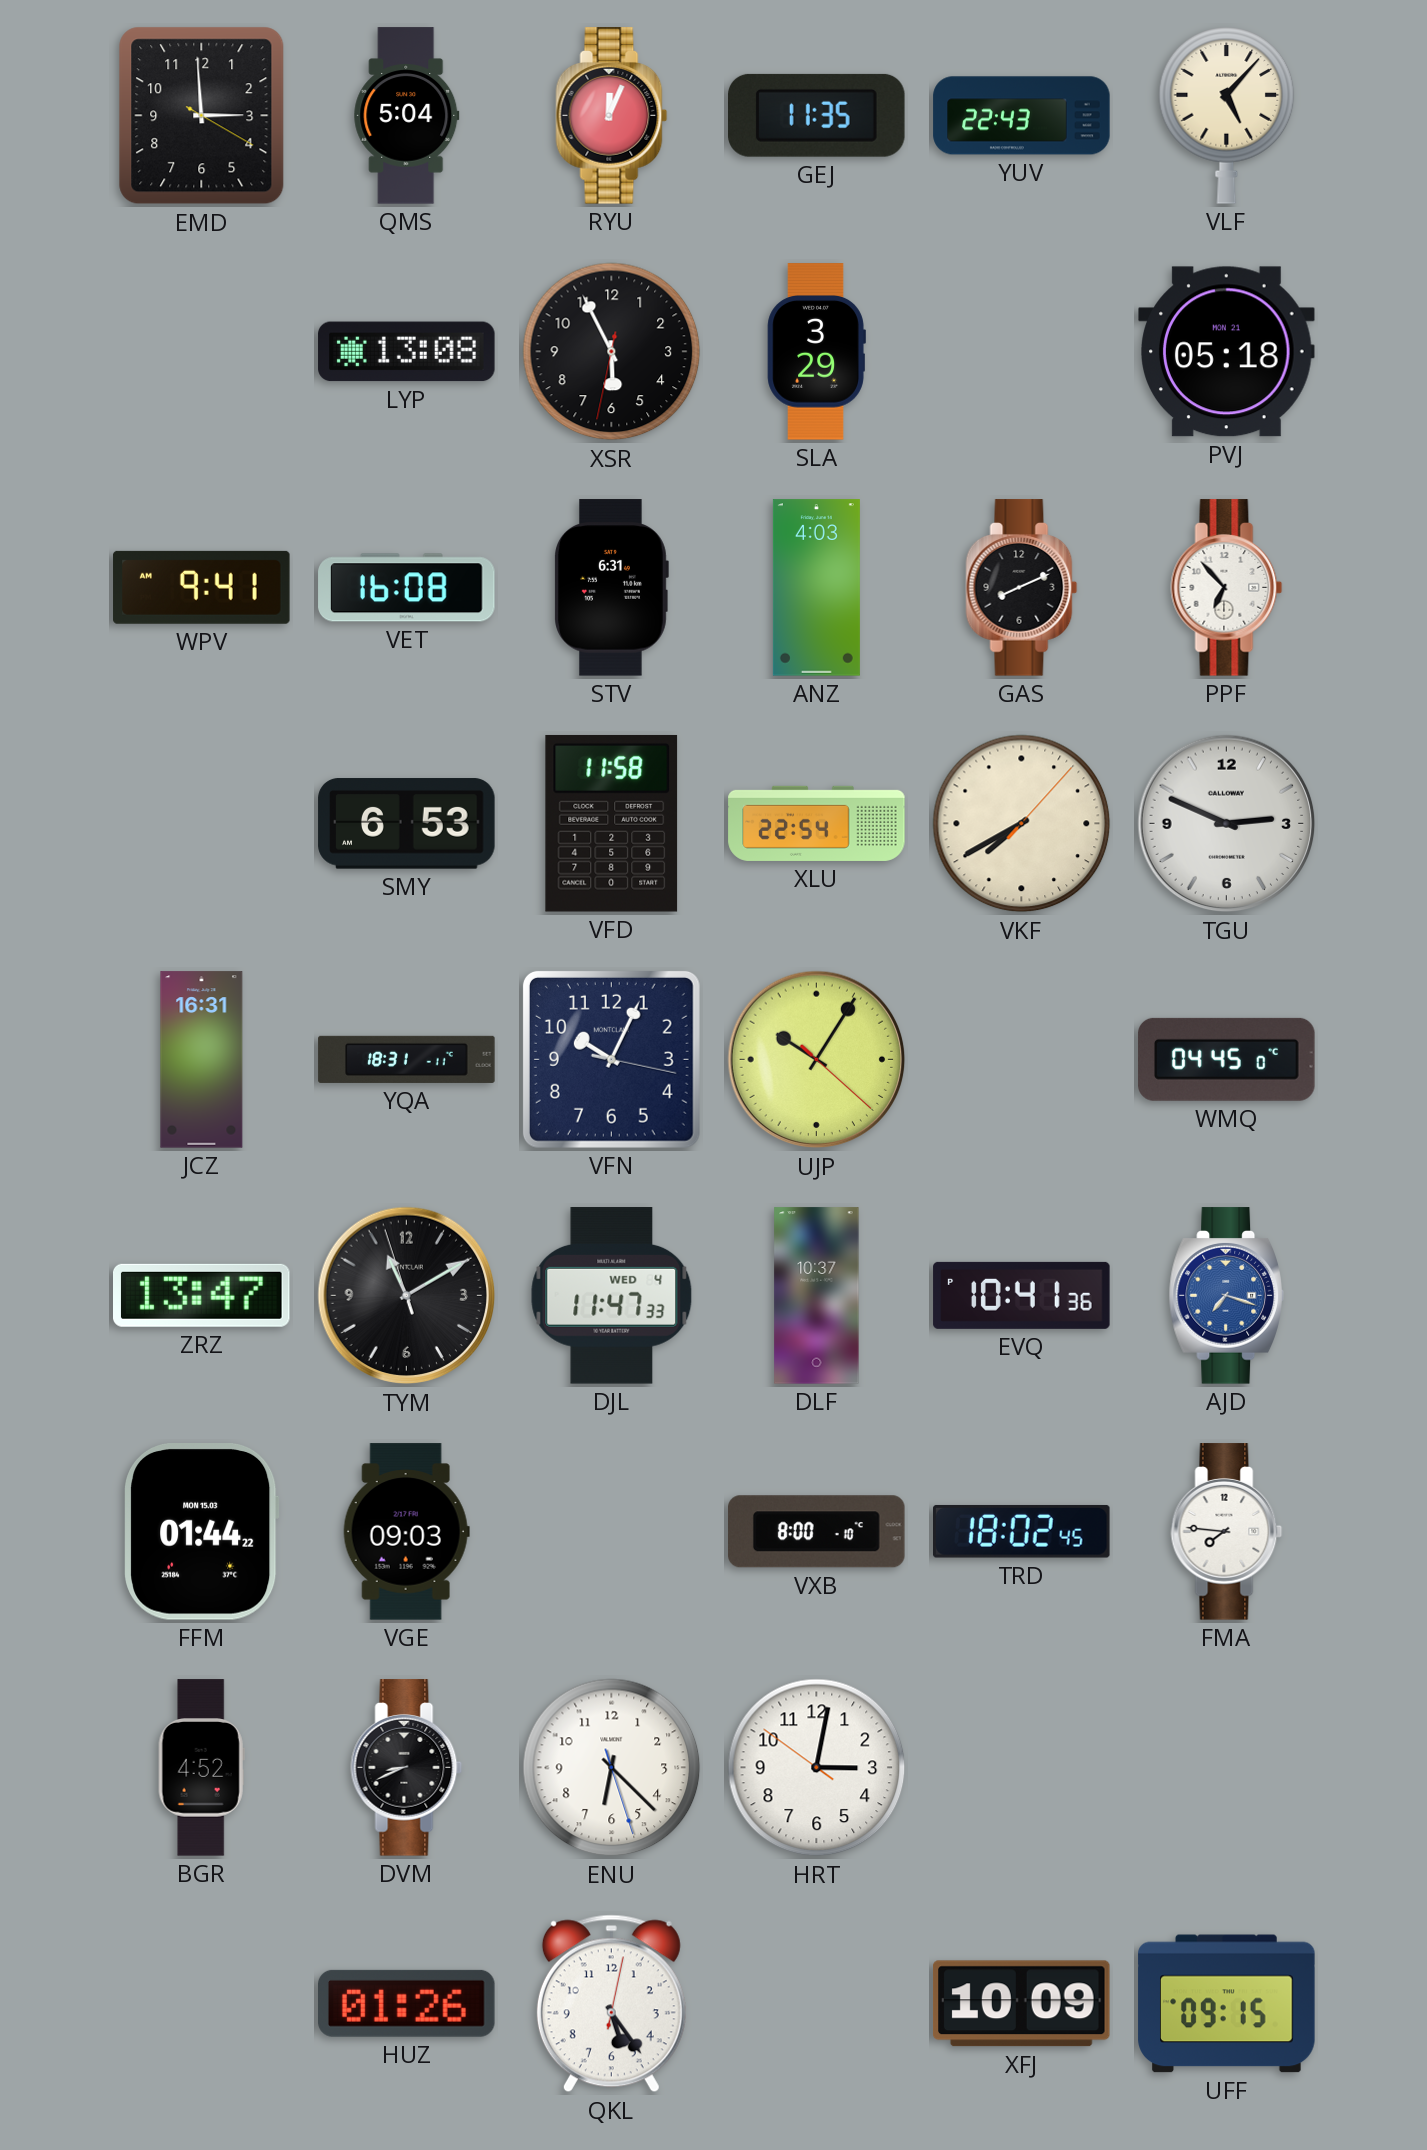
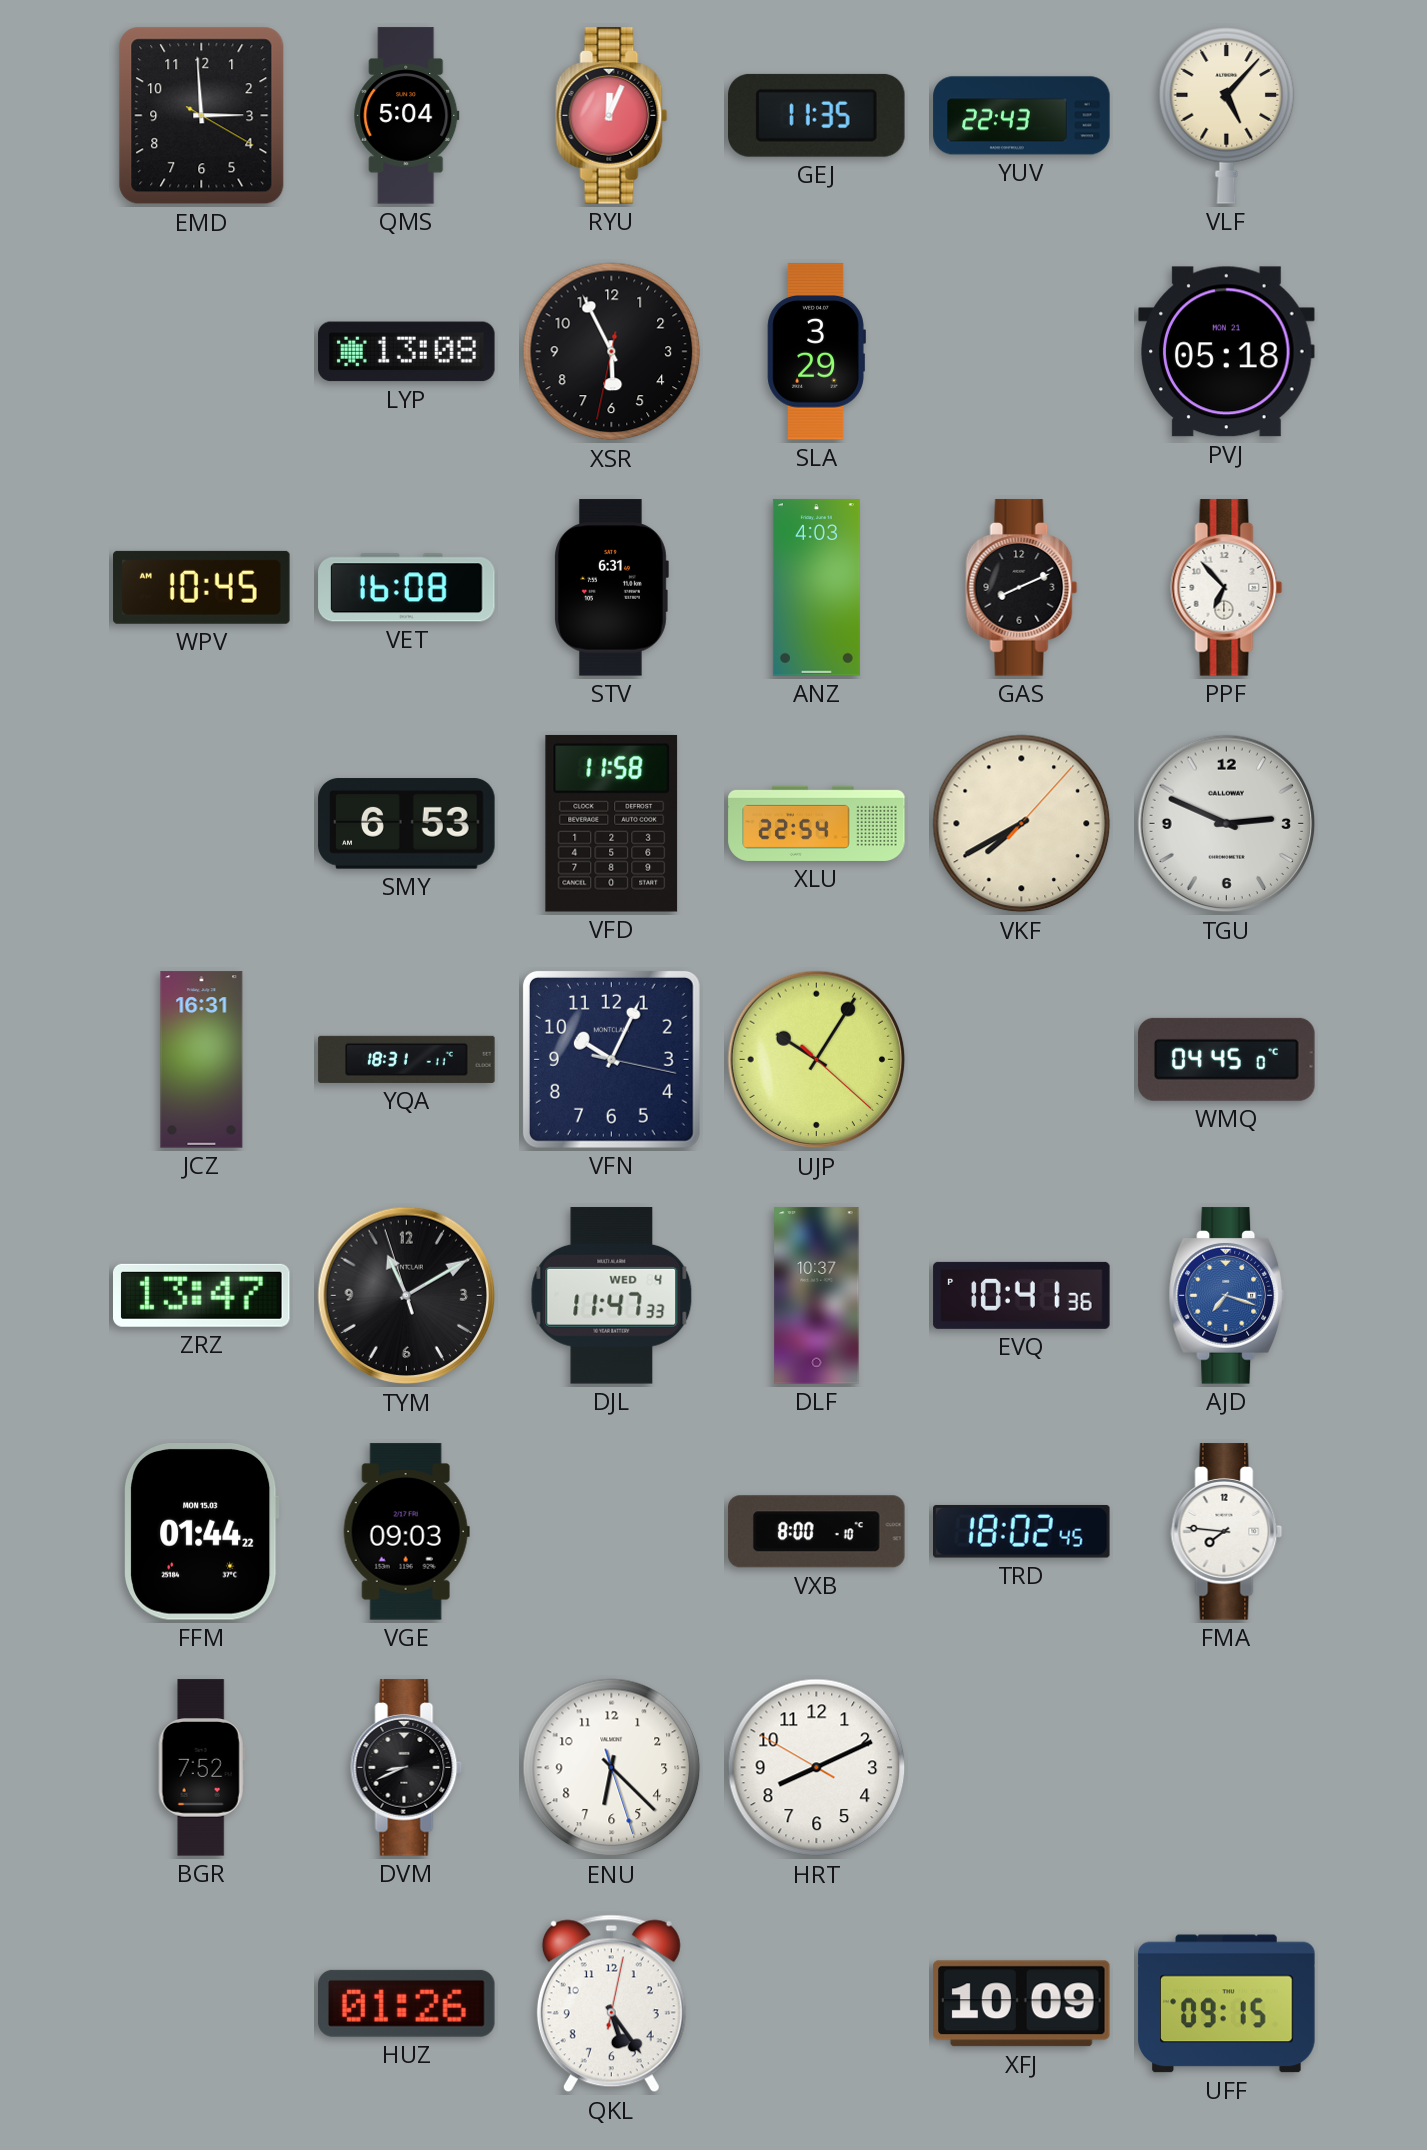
WPV: 9:41 -> 10:45 (202, 587)
BGR: 4:52 -> 7:52 (201, 1768)
HRT: 3:01 -> 8:10 (817, 1768)
